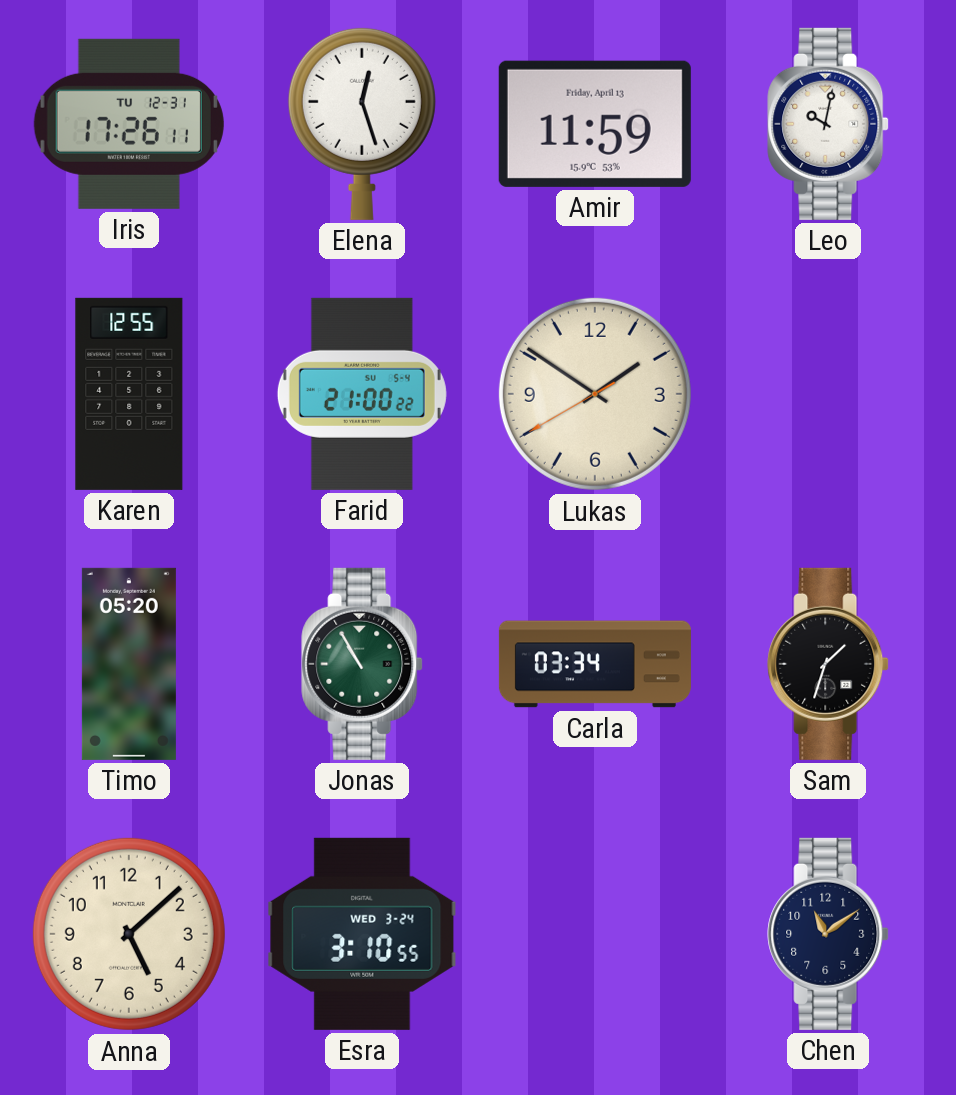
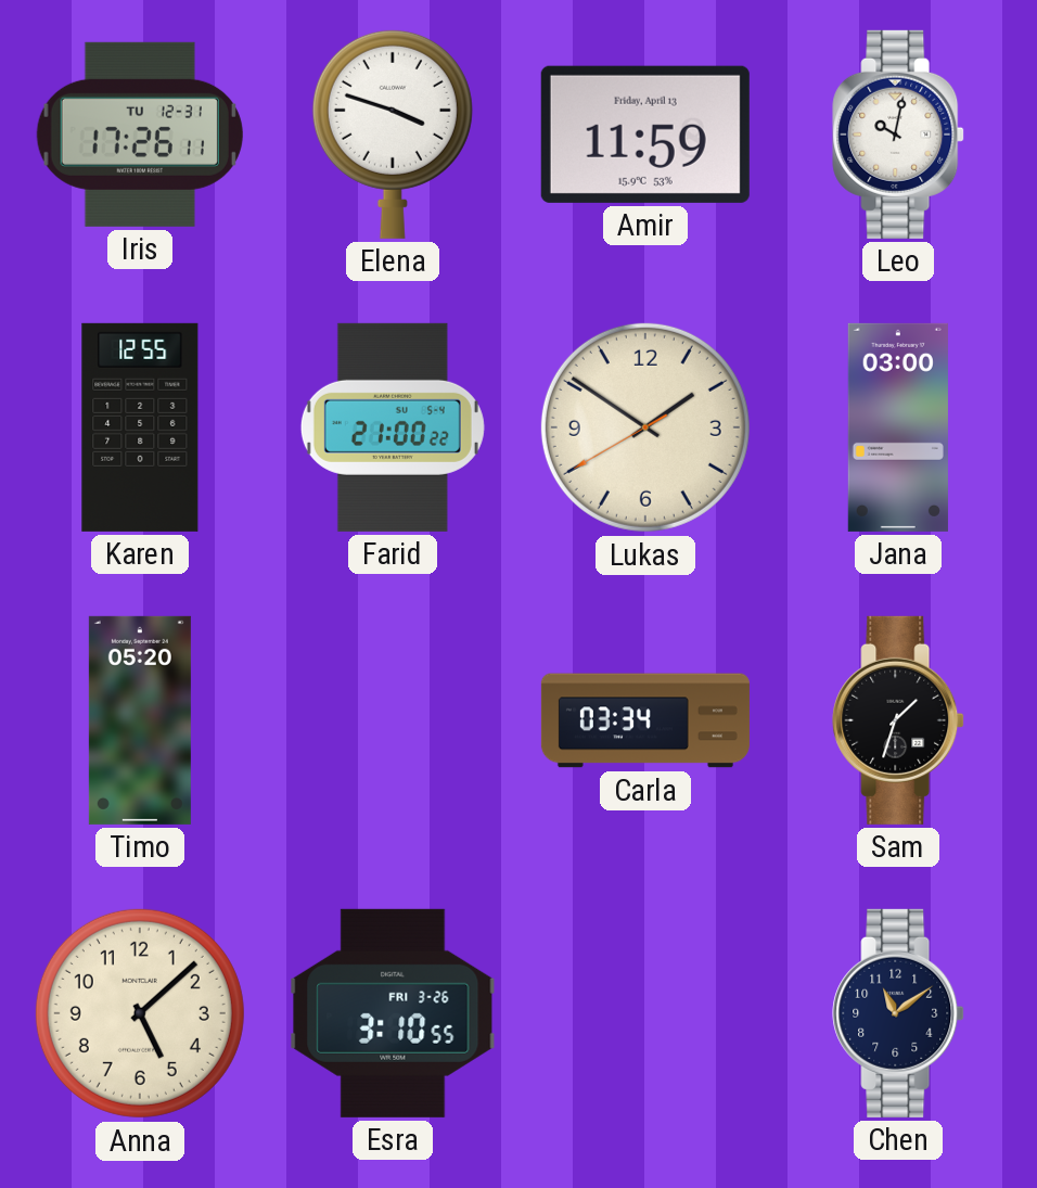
Elena: 12:27 -> 3:48 (393, 133)
Jana: none -> 03:00 (898, 427)
Jonas: 10:55 -> none (362, 664)
Esra date: WED 3-24 -> FRI 3-26 (393, 1013)
